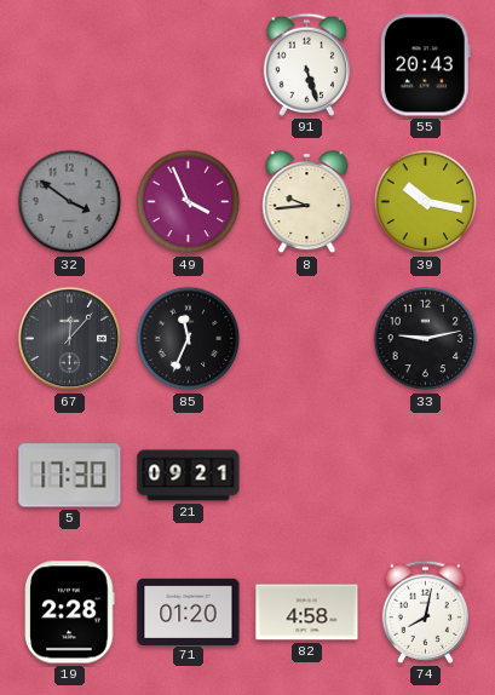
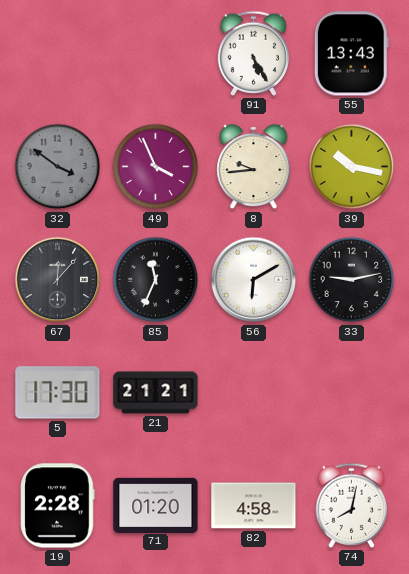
91: 5:27 -> 5:25 (253, 53)
55: 20:43 -> 13:43 (351, 54)
56: none -> 6:10 (254, 280)
21: 09:21 -> 21:21 (156, 393)
